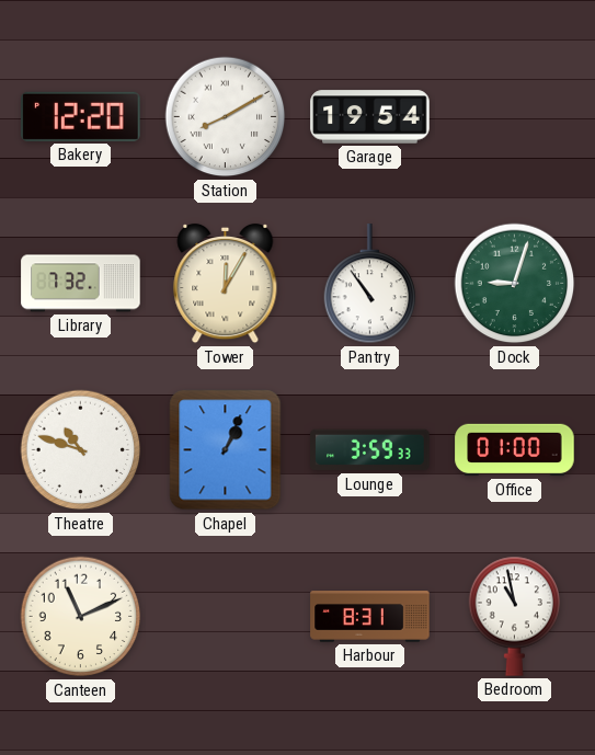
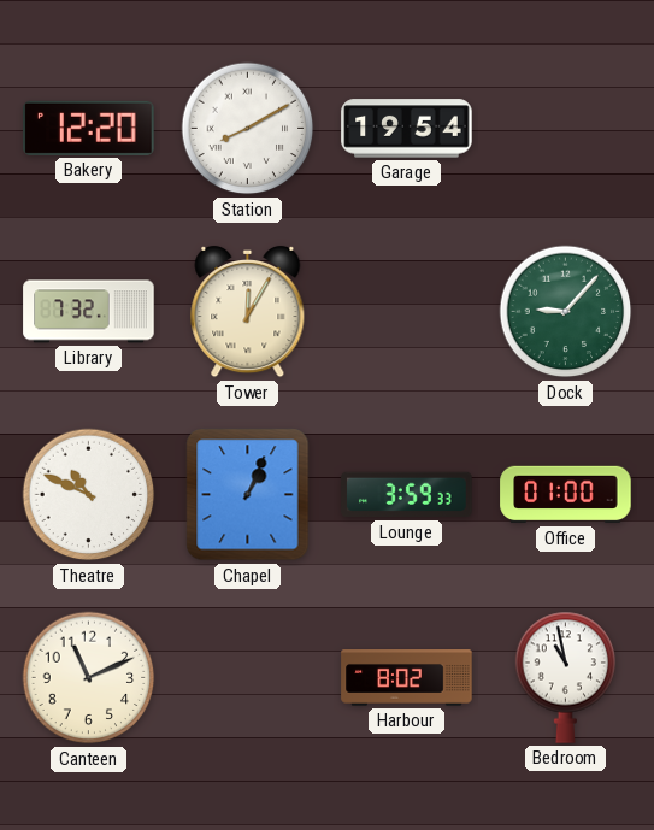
Pantry: 10:54 -> none (370, 284)
Dock: 9:03 -> 9:07 (566, 312)
Theatre: 10:48 -> 10:49 (89, 495)
Harbour: 8:31 -> 8:02 (407, 678)
